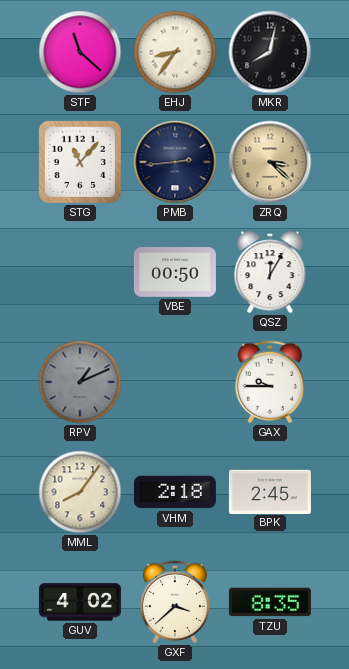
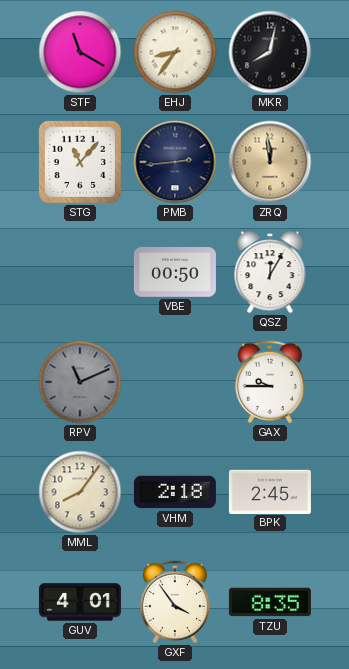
STF: 11:22 -> 11:20 (80, 52)
ZRQ: 3:22 -> 11:59 (270, 162)
RPV: 1:11 -> 11:11 (80, 382)
GUV: 4:02 -> 4:01 (80, 602)
GXF: 3:38 -> 3:54 (175, 602)
